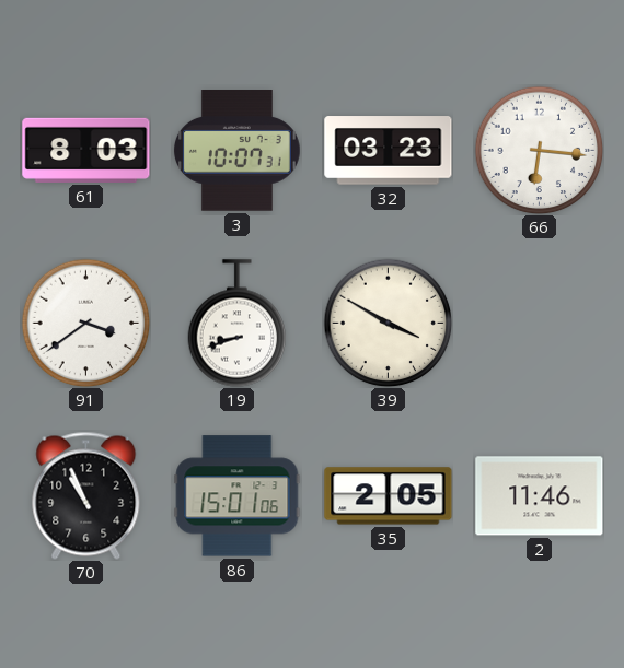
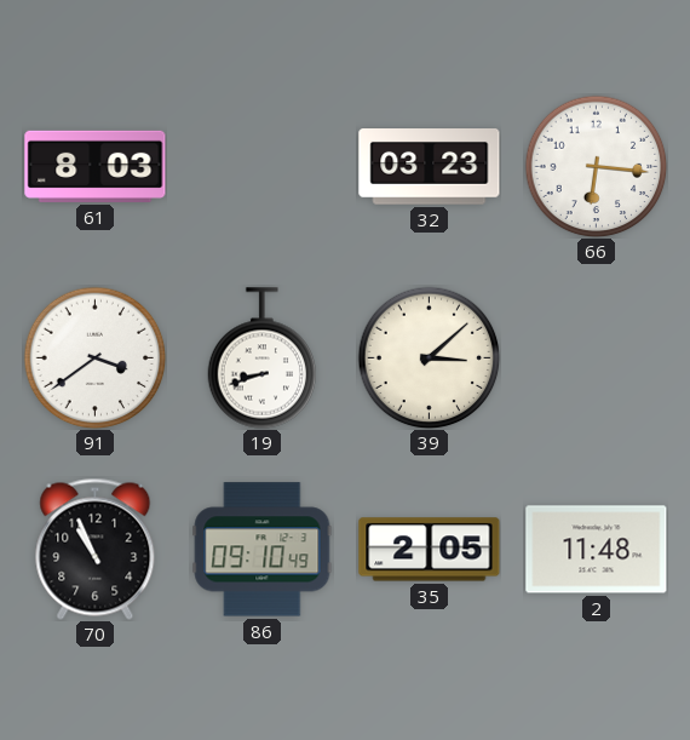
3: 10:07 -> none (236, 151)
39: 3:50 -> 3:08 (429, 357)
86: 15:01 -> 09:10 (263, 550)
2: 11:46 -> 11:48 (597, 550)
